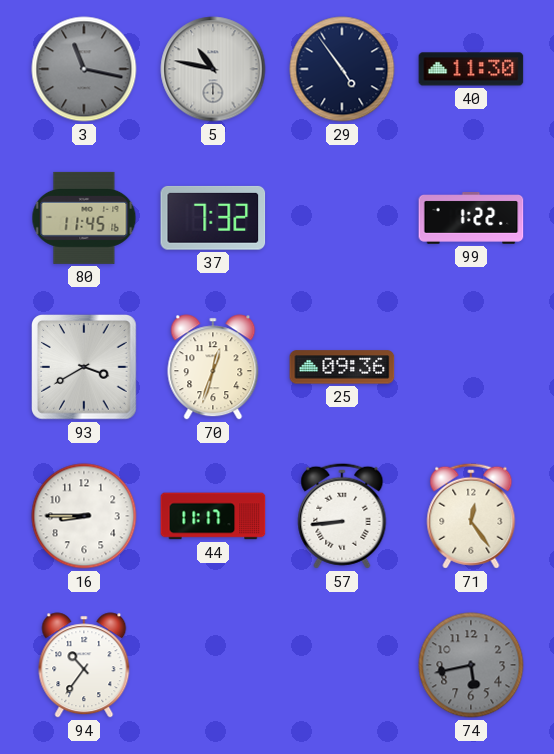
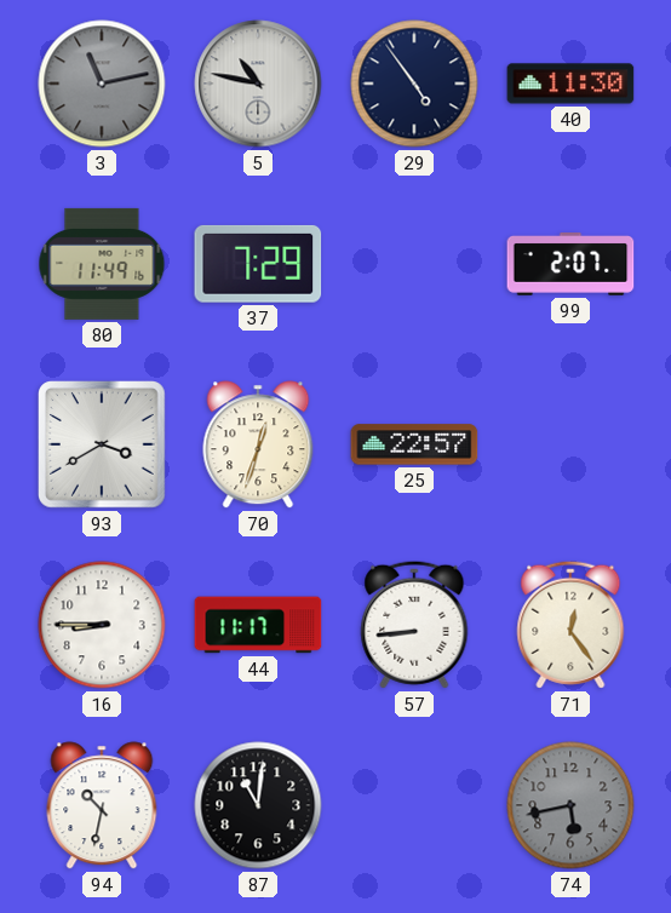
3: 11:17 -> 11:13 (102, 84)
80: 11:45 -> 11:49 (102, 264)
37: 7:32 -> 7:29 (258, 264)
99: 1:22 -> 2:07 (570, 265)
25: 09:36 -> 22:57 (414, 444)
94: 10:36 -> 10:32 (102, 805)
87: none -> 11:01 (258, 805)
